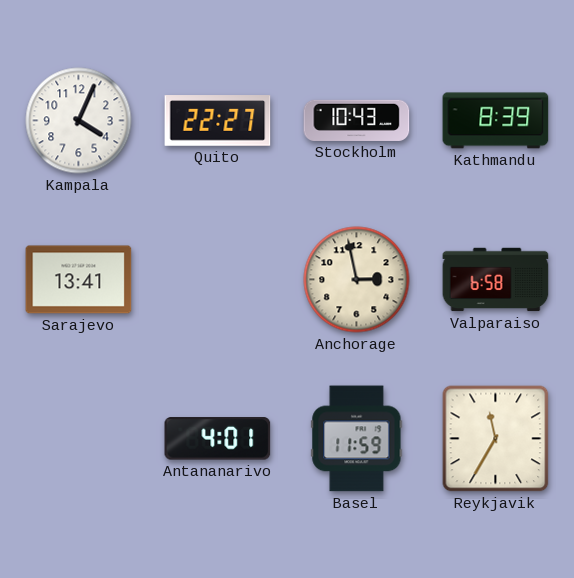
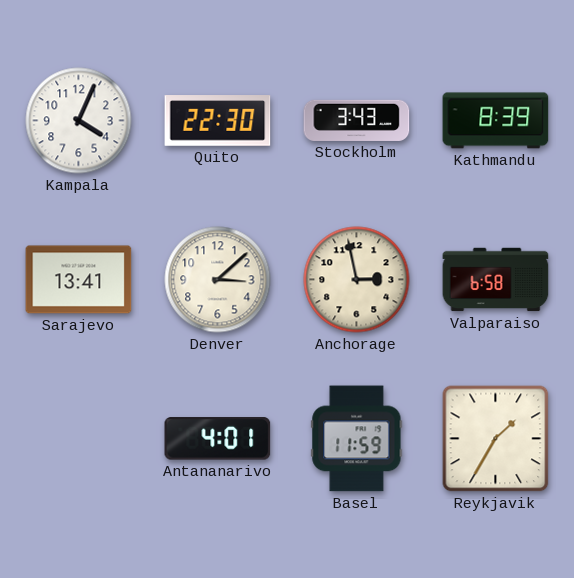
Quito: 22:27 -> 22:30 (218, 121)
Stockholm: 10:43 -> 3:43 (357, 120)
Denver: none -> 3:08 (218, 280)
Reykjavik: 11:35 -> 1:35 (496, 439)
